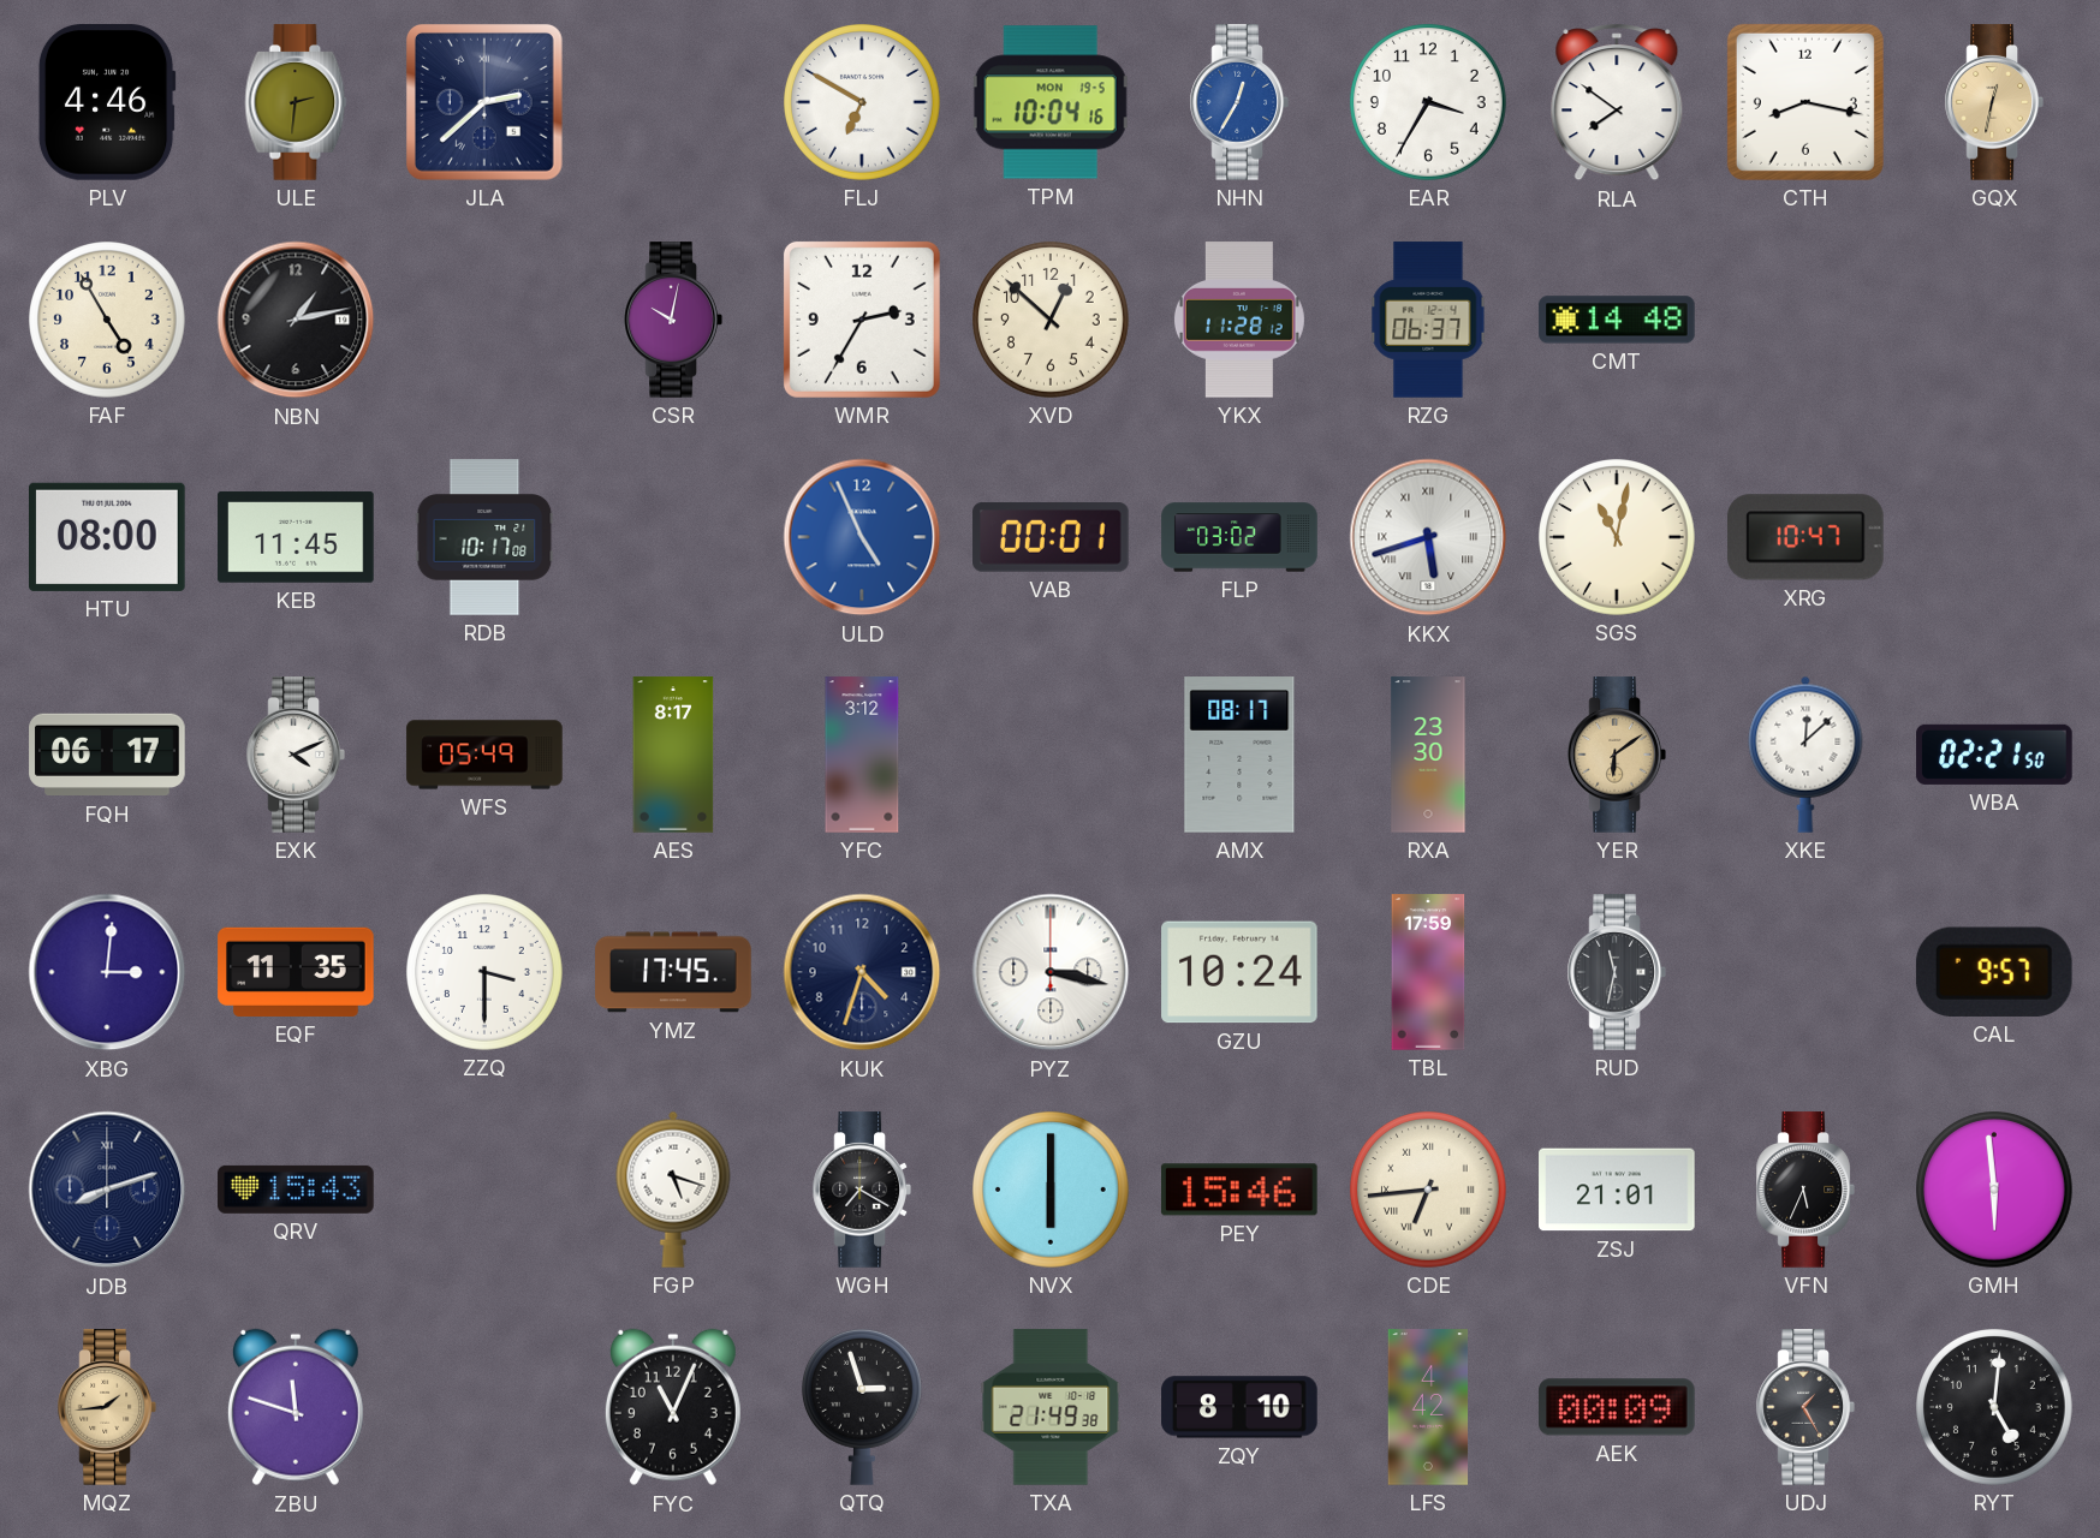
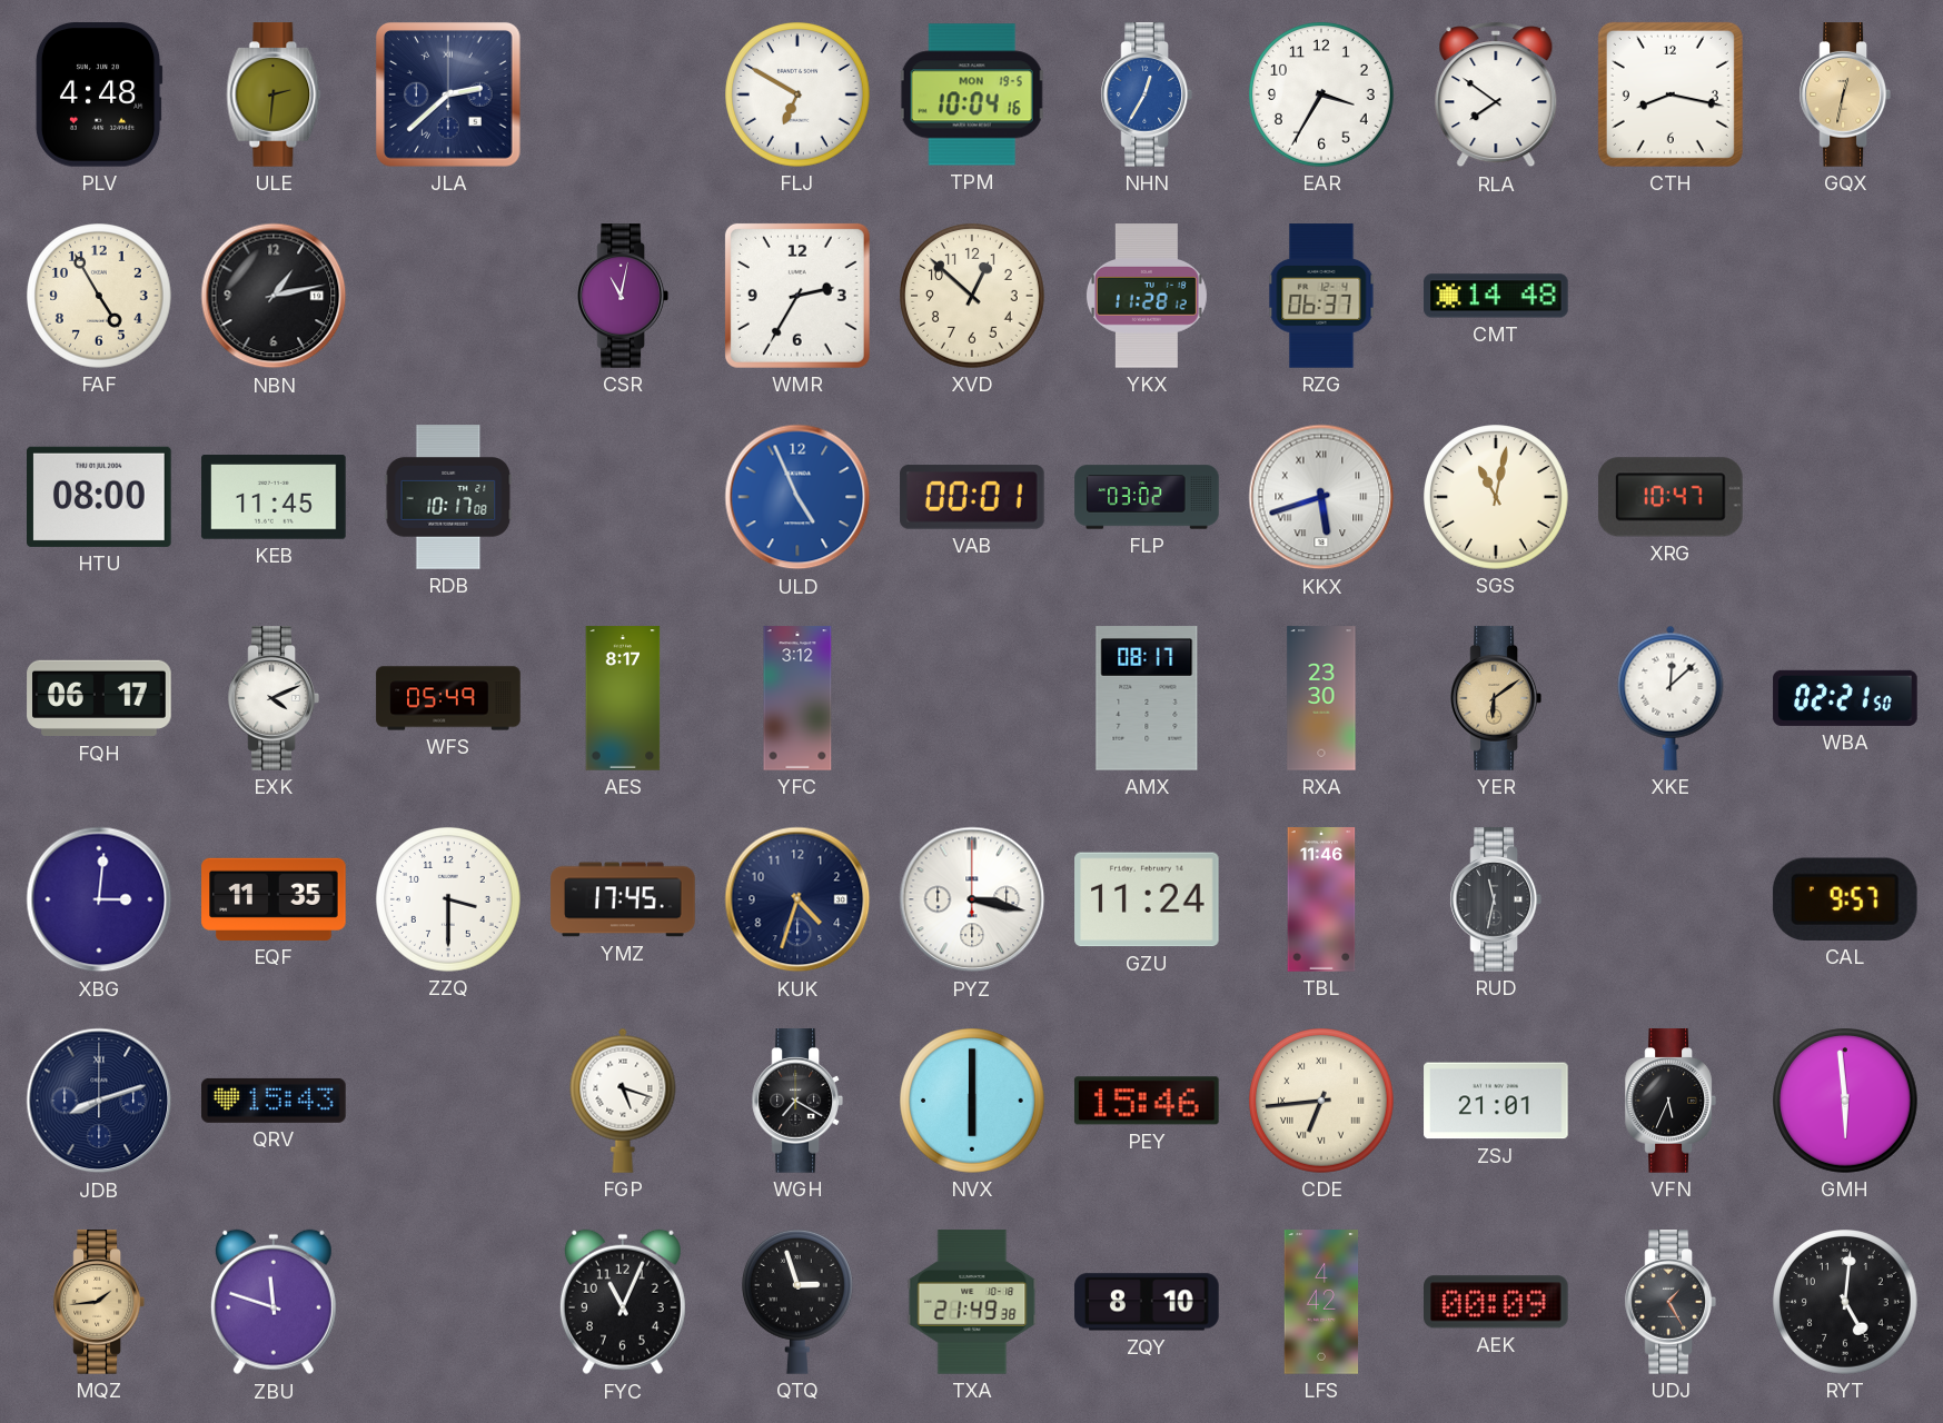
PLV: 4:46 -> 4:48 (99, 96)
CSR: 10:02 -> 11:02 (623, 296)
GZU: 10:24 -> 11:24 (1147, 899)
TBL: 17:59 -> 11:46 (1321, 899)
